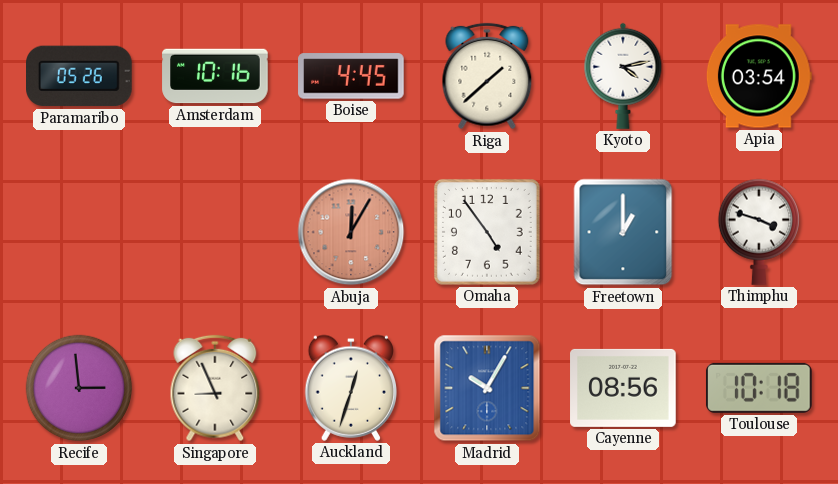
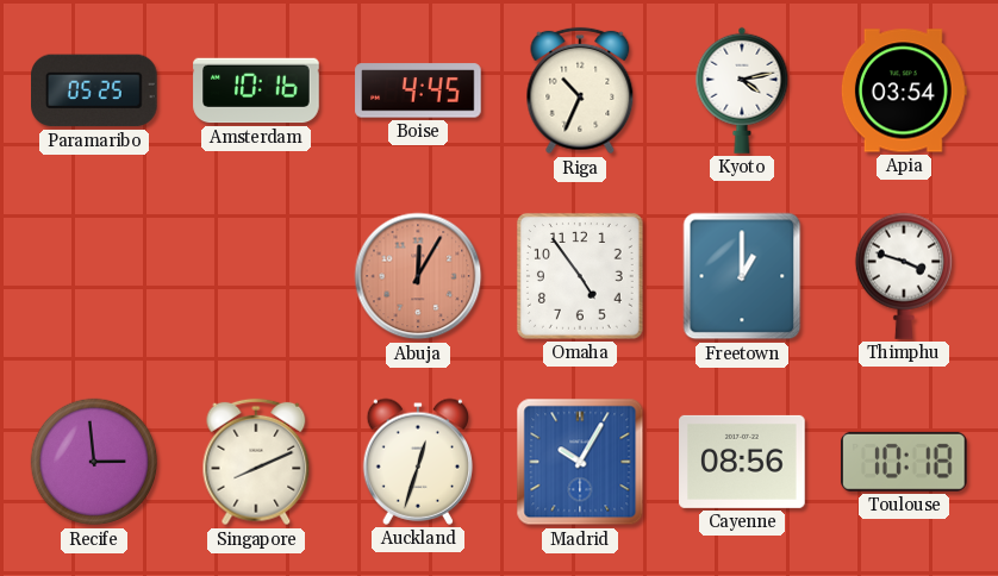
Paramaribo: 05:26 -> 05:25 (95, 90)
Riga: 1:38 -> 10:34 (580, 90)
Singapore: 8:56 -> 8:11 (256, 462)
